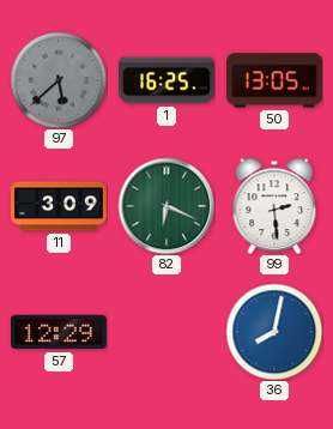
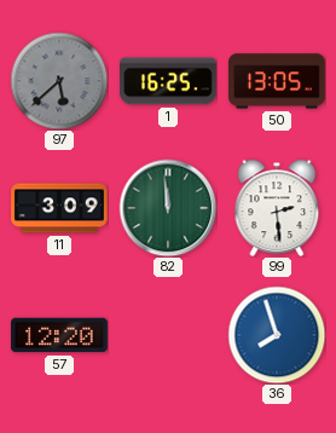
82: 6:19 -> 11:59 (168, 208)
57: 12:29 -> 12:20 (60, 335)
36: 8:02 -> 7:57 (277, 335)
